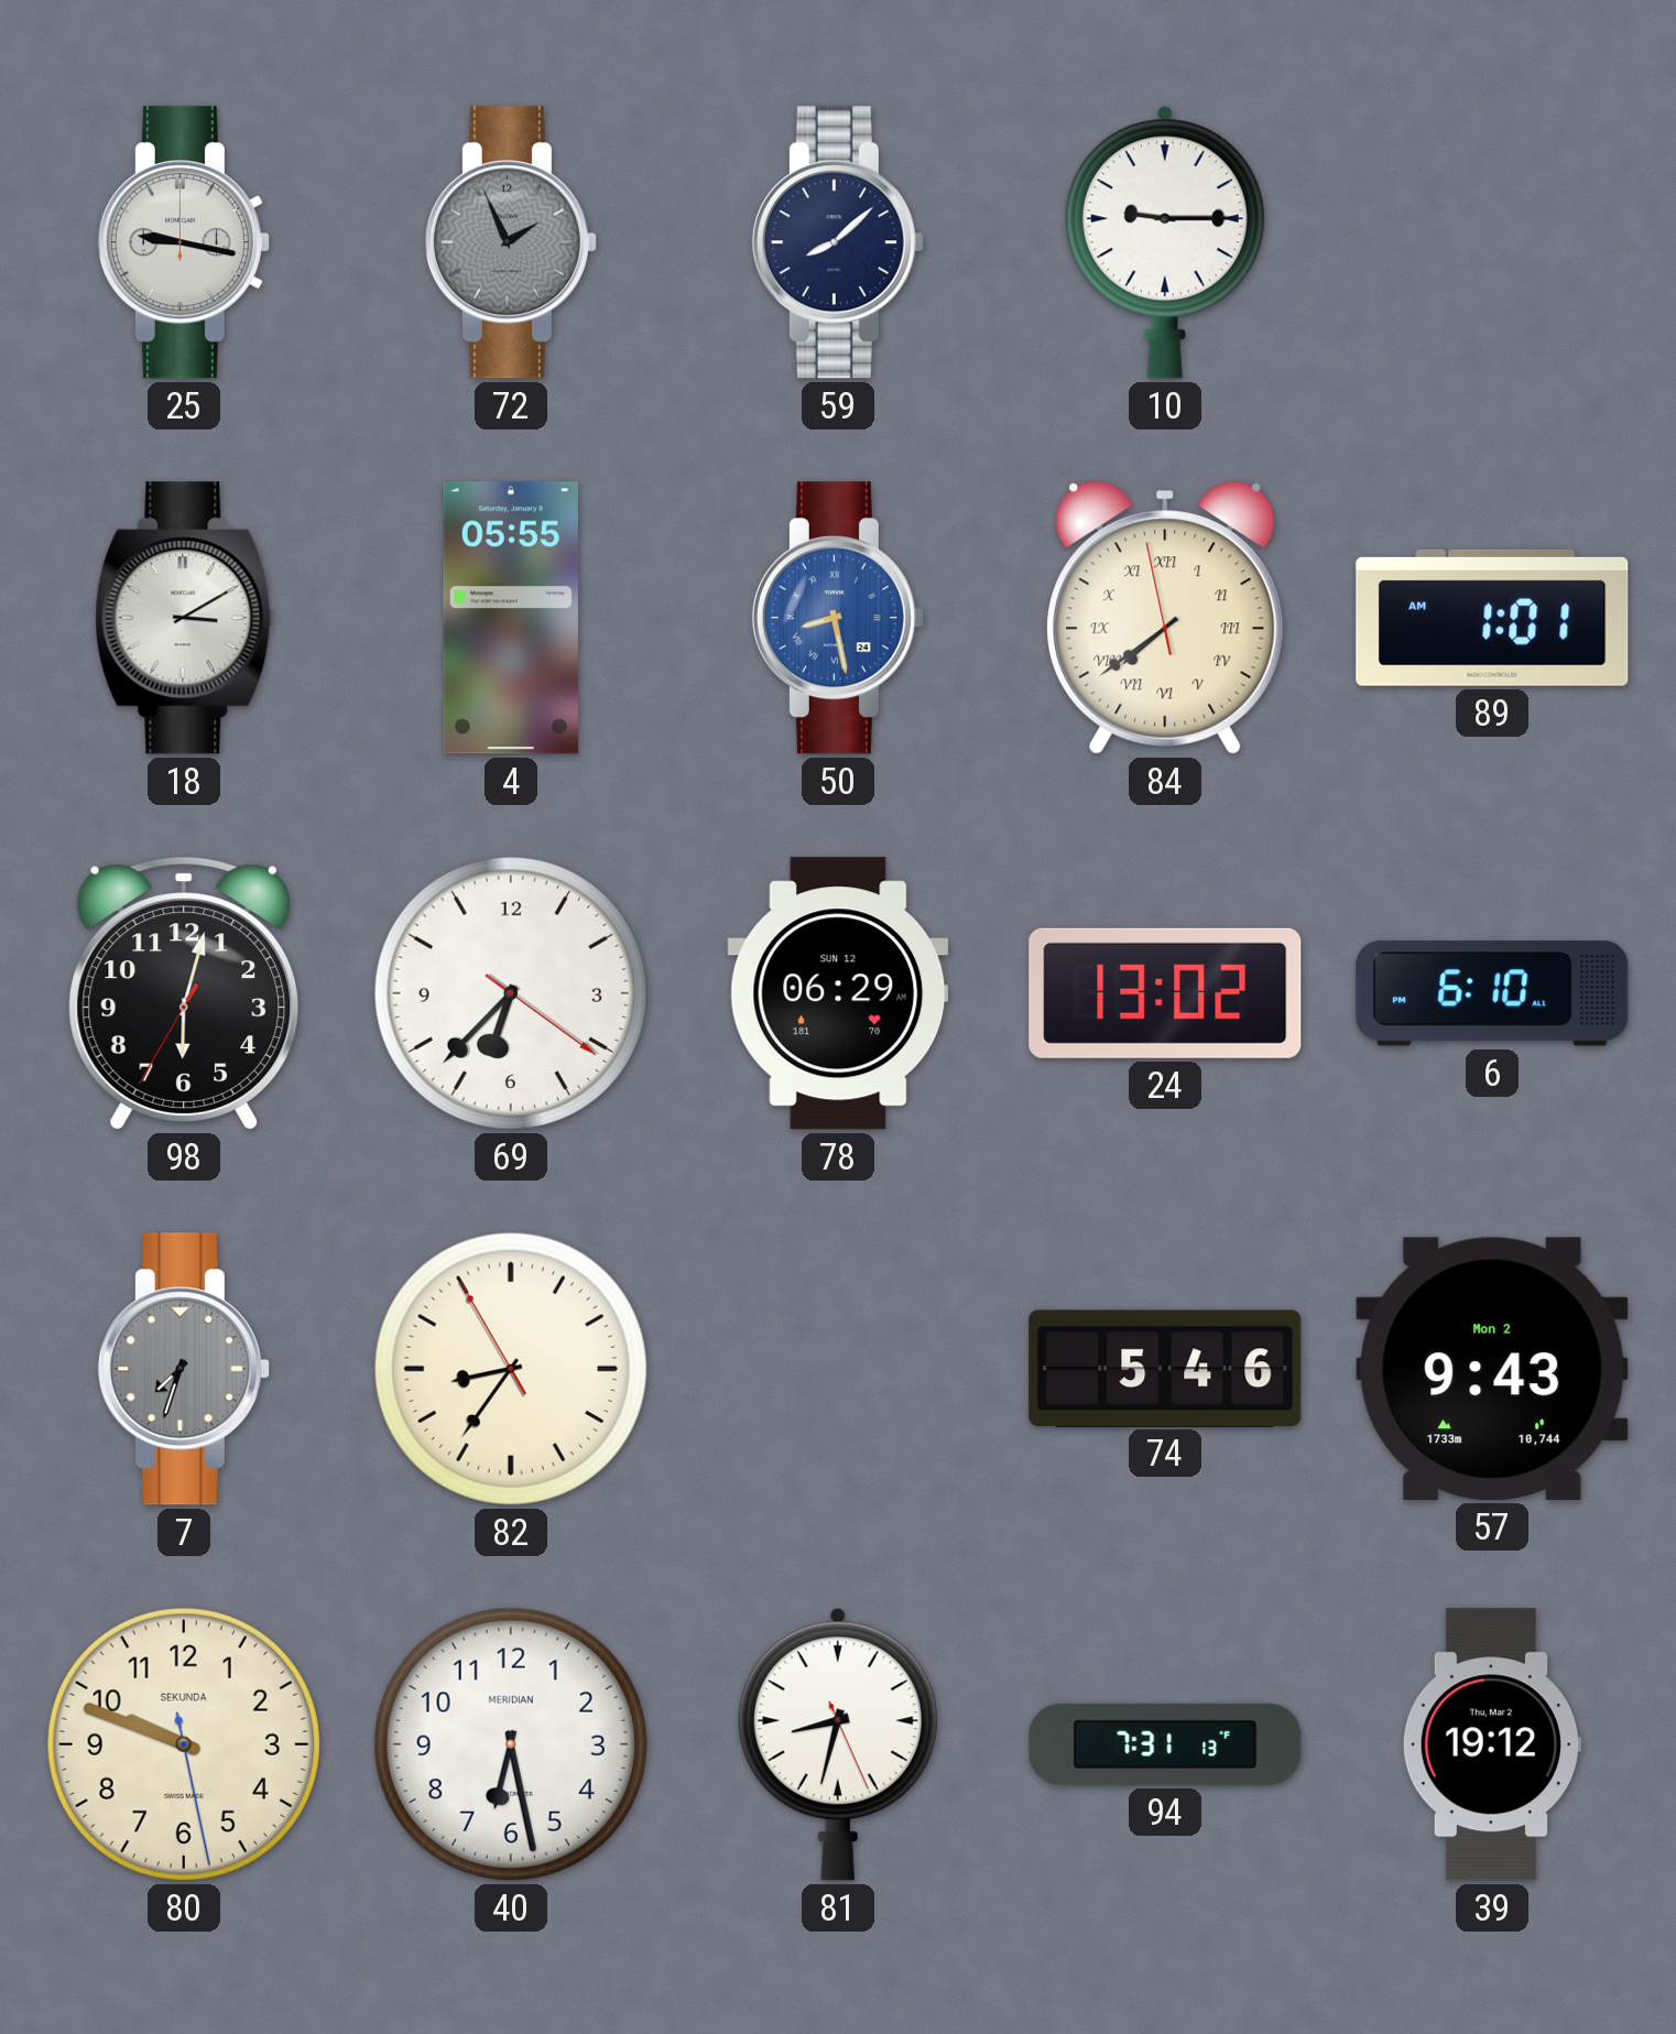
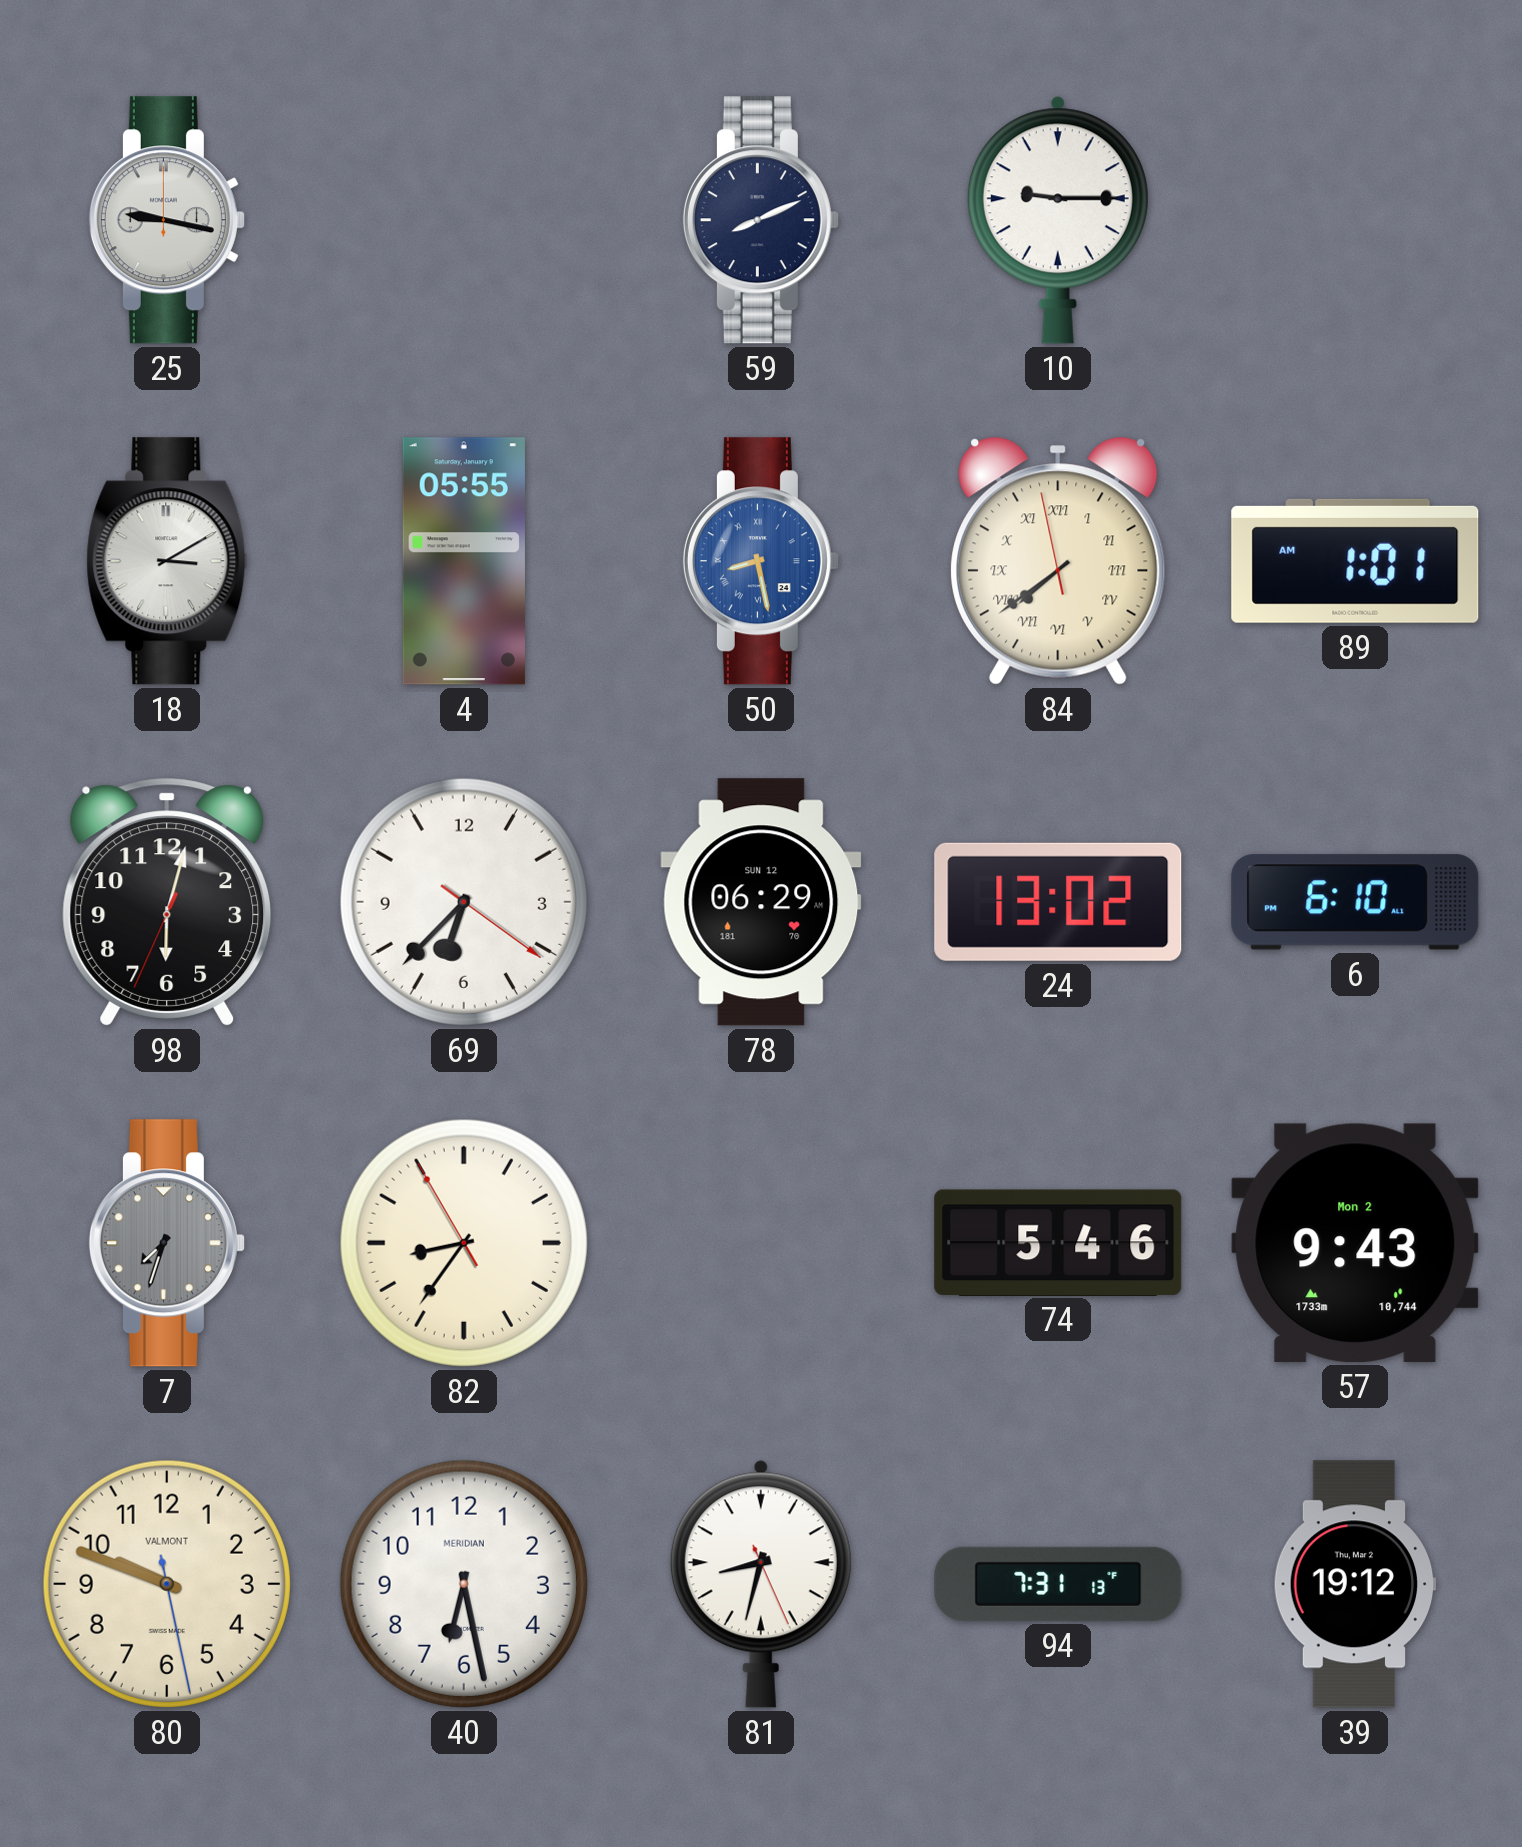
72: 1:56 -> none (511, 242)
59: 8:08 -> 8:11 (761, 220)
98: 6:02:35 -> 6:02:34 (167, 902)
80 brand: SEKUNDA -> VALMONT (167, 1584)
